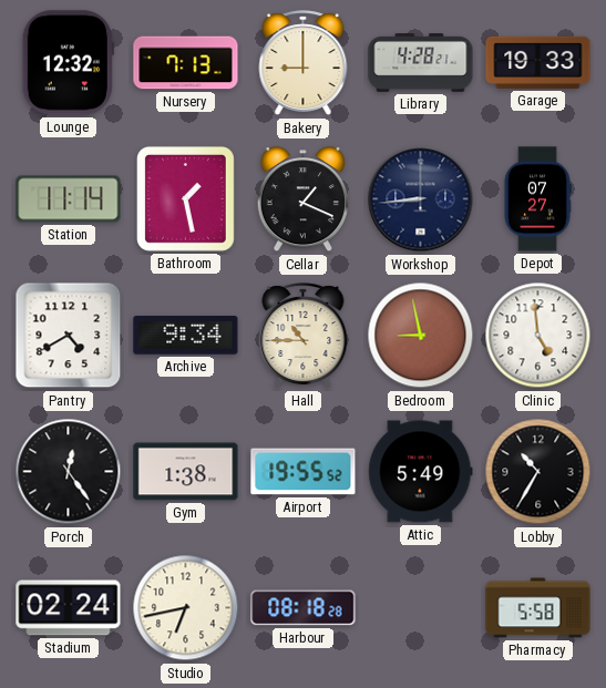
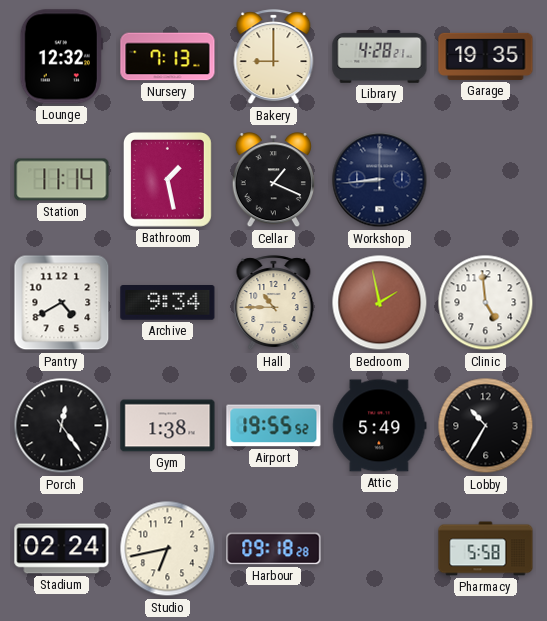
Garage: 19:33 -> 19:35 (486, 56)
Depot: 07:27 -> none (537, 199)
Bedroom: 8:58 -> 1:58 (380, 303)
Harbour: 08:18 -> 09:18 (274, 549)
